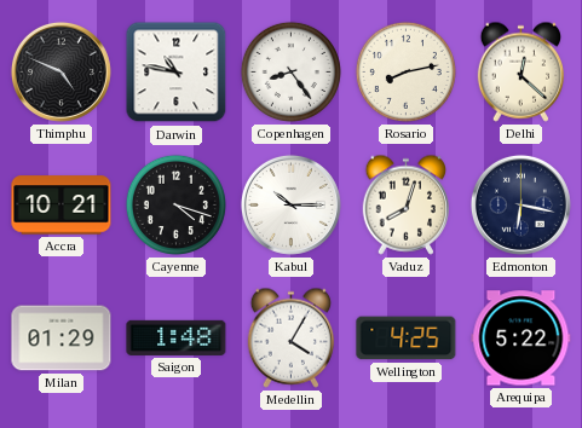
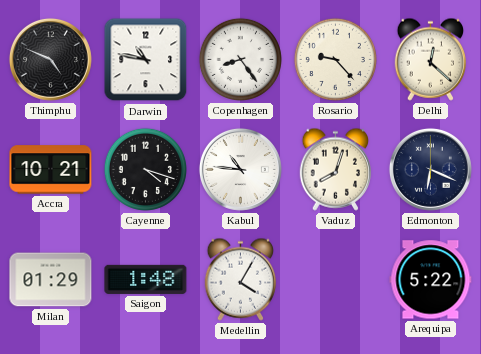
Rosario: 8:13 -> 9:23 (335, 59)
Kabul: 10:15 -> 10:46 (240, 169)
Edmonton: 6:17 -> 6:19 (430, 169)
Wellington: 4:25 -> none (407, 339)
